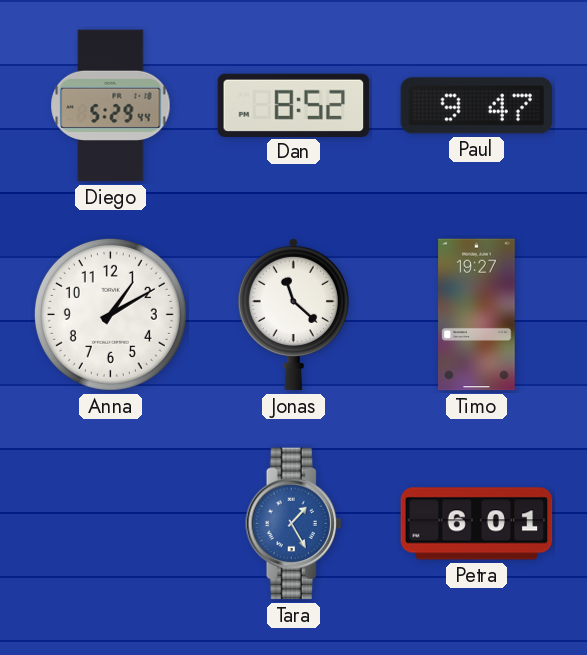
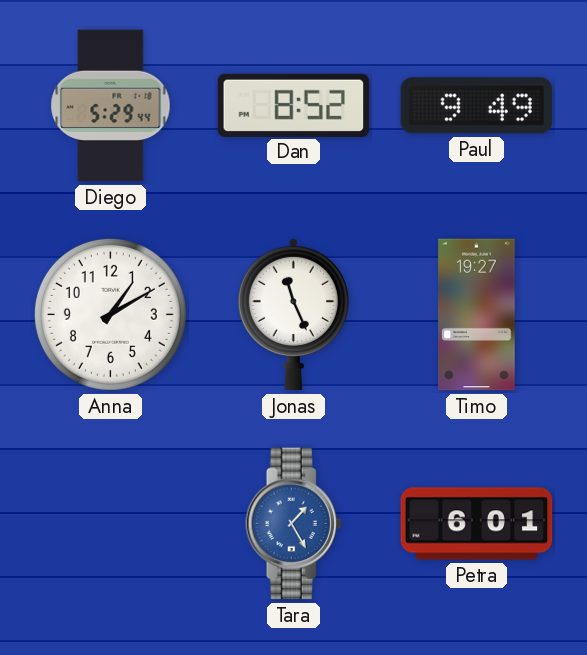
Paul: 9:47 -> 9:49 (477, 106)
Jonas: 11:22 -> 11:26 (293, 314)
